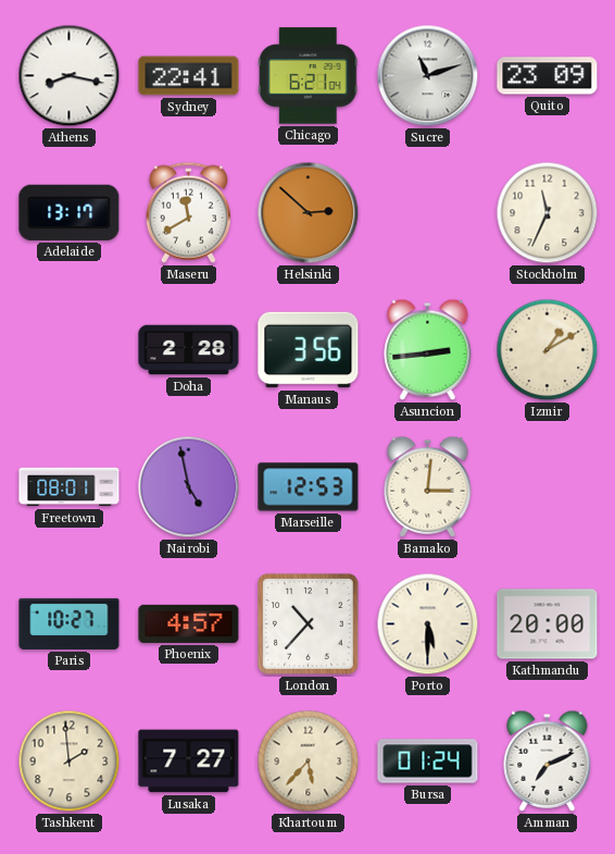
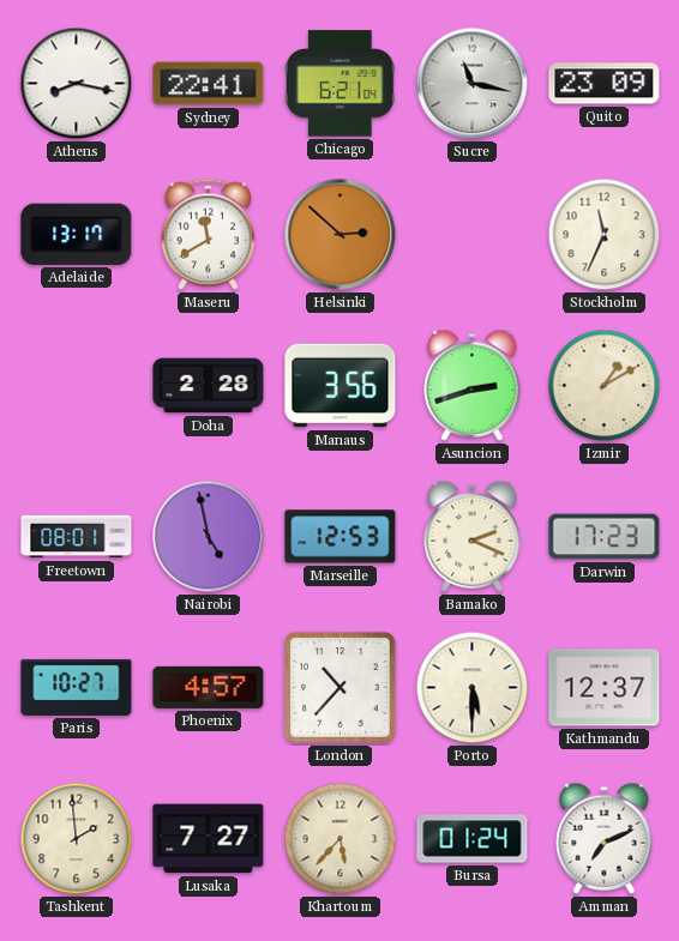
Sucre: 11:12 -> 11:17 (473, 84)
Asuncion: 2:44 -> 2:42 (473, 385)
Bamako: 3:01 -> 2:19 (473, 536)
Darwin: none -> 17:23 (605, 537)
Kathmandu: 20:00 -> 12:37 (605, 688)
